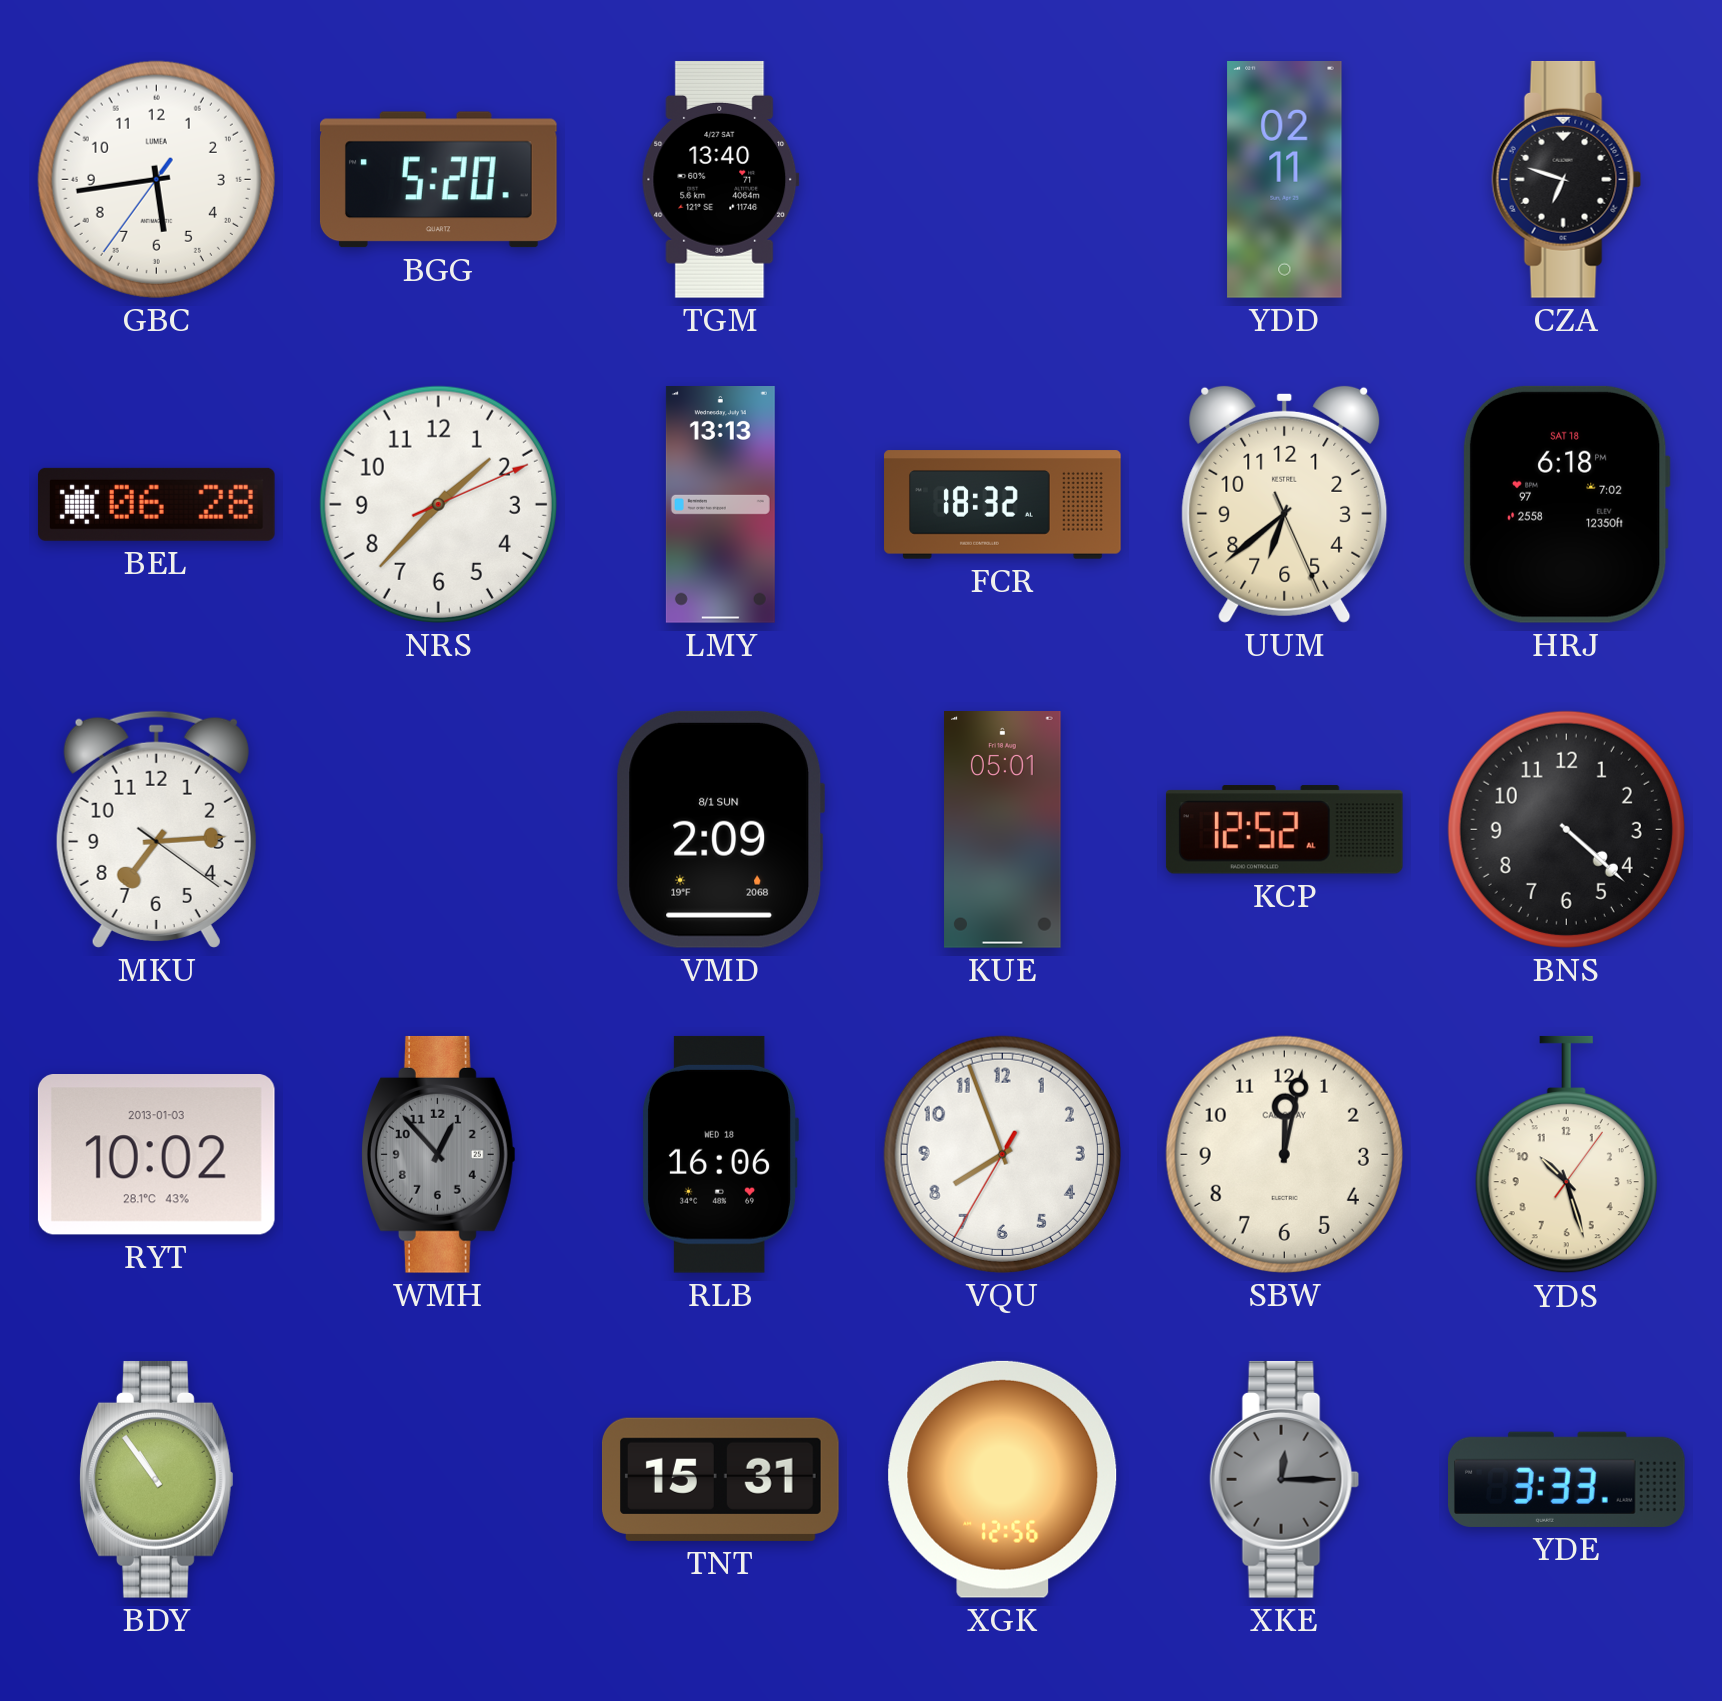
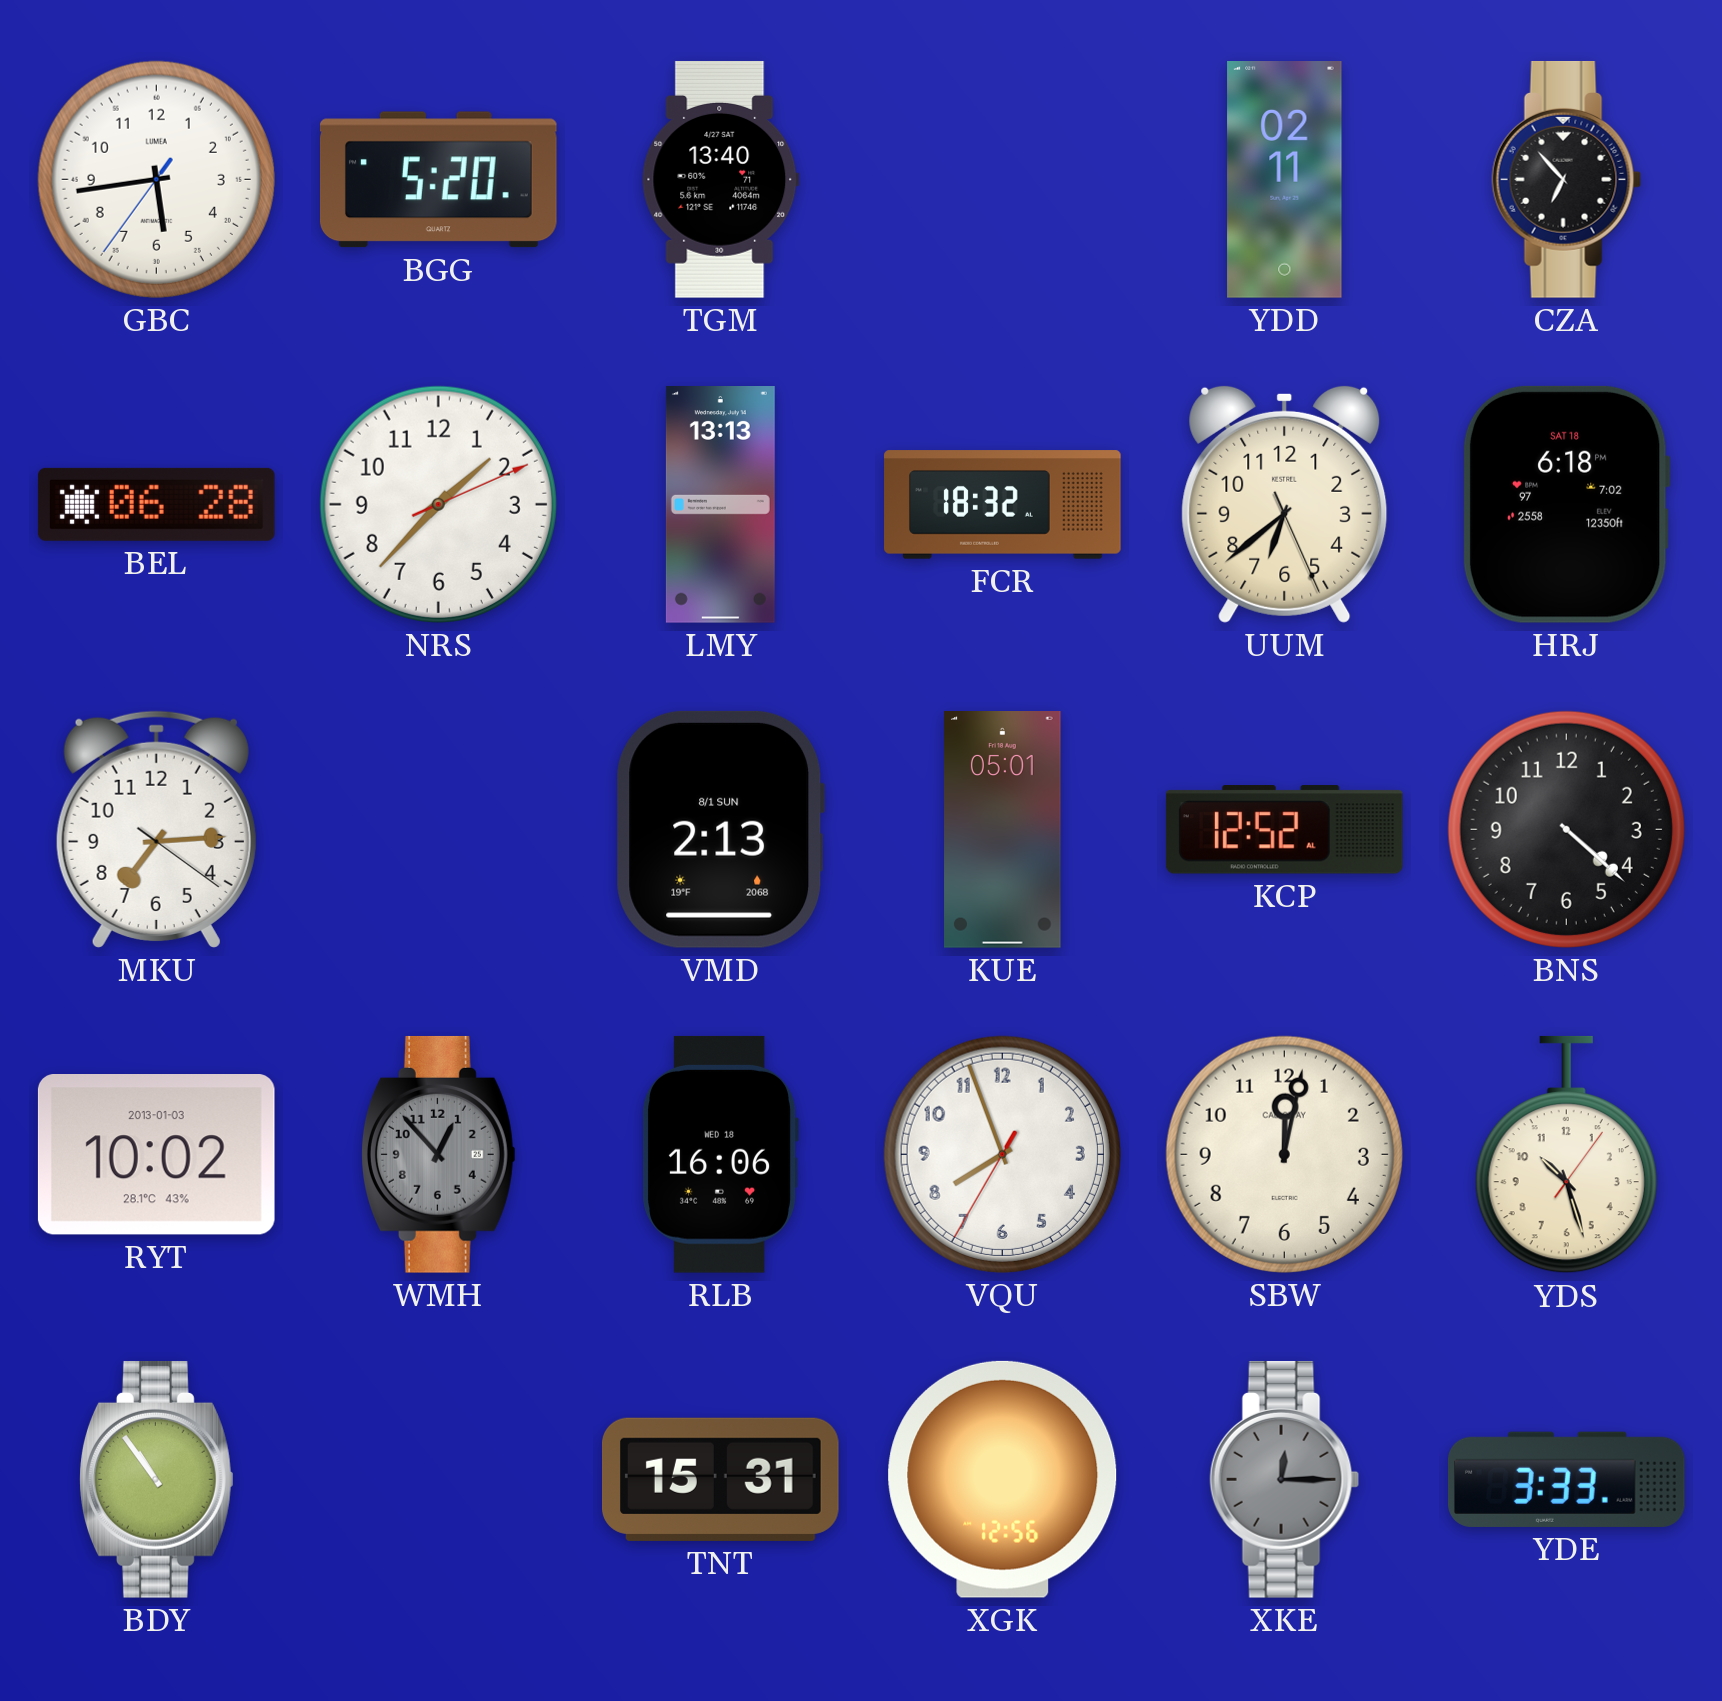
CZA: 6:48 -> 6:53 (1567, 179)
VMD: 2:09 -> 2:13 (720, 829)
